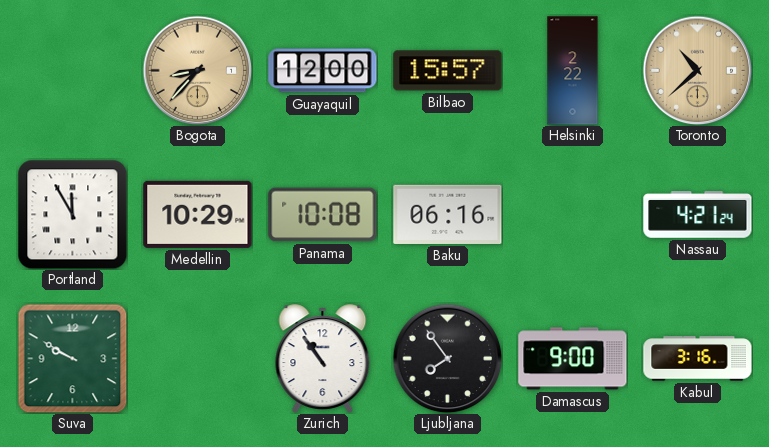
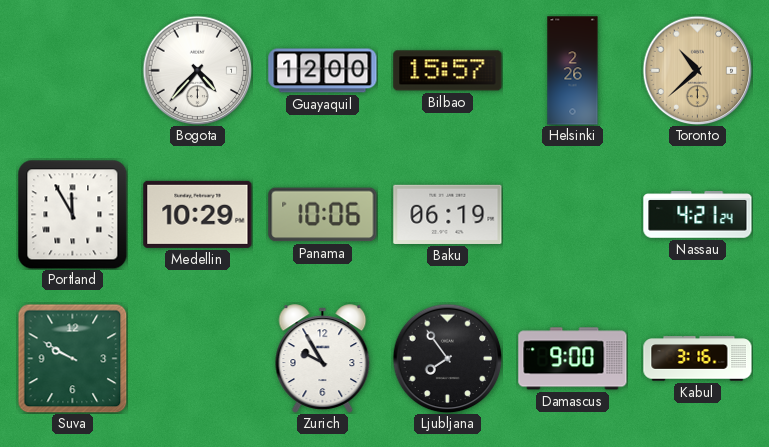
Bogota: 8:37 -> 4:37 (197, 70)
Bogota dial: champagne -> white (197, 70)
Helsinki: 2:22 -> 2:26 (573, 71)
Panama: 10:08 -> 10:06 (323, 215)
Baku: 06:16 -> 06:19 (448, 214)
Zurich: 10:54 -> 9:55 (323, 359)
